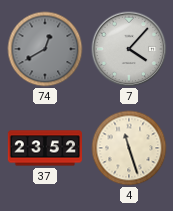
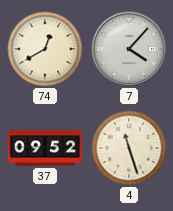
74 dial: grey -> cream (45, 49)
37: 23:52 -> 09:52 (44, 148)
